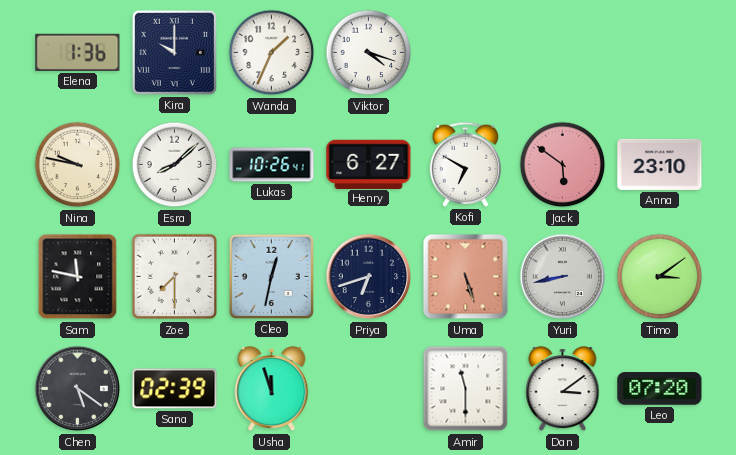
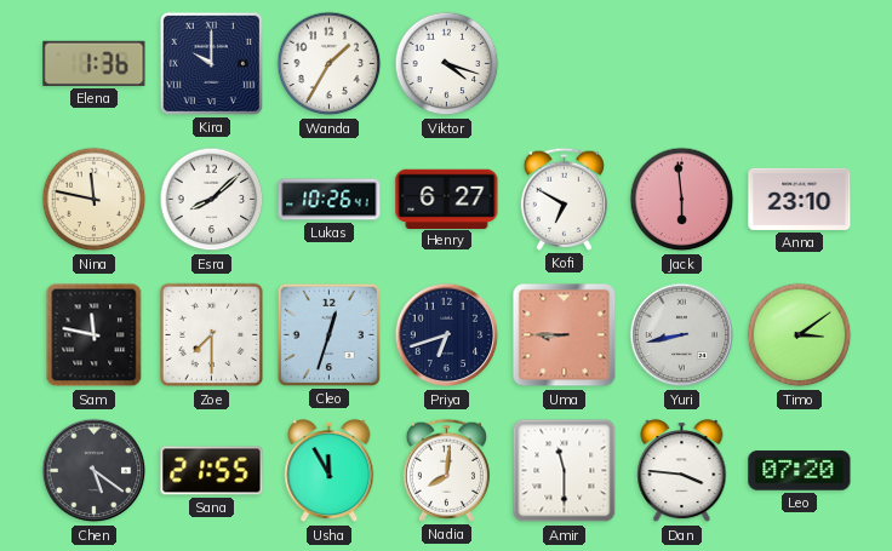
Wanda: 1:34 -> 1:35 (330, 64)
Nina: 9:47 -> 11:47 (95, 200)
Jack: 5:51 -> 5:59 (682, 200)
Cleo: 12:32 -> 12:33 (328, 334)
Uma: 5:27 -> 8:45 (565, 335)
Sana: 02:39 -> 21:55 (212, 471)
Usha: 11:57 -> 11:55 (330, 471)
Nadia: none -> 8:01 (446, 470)
Dan: 3:09 -> 3:46 (682, 471)
